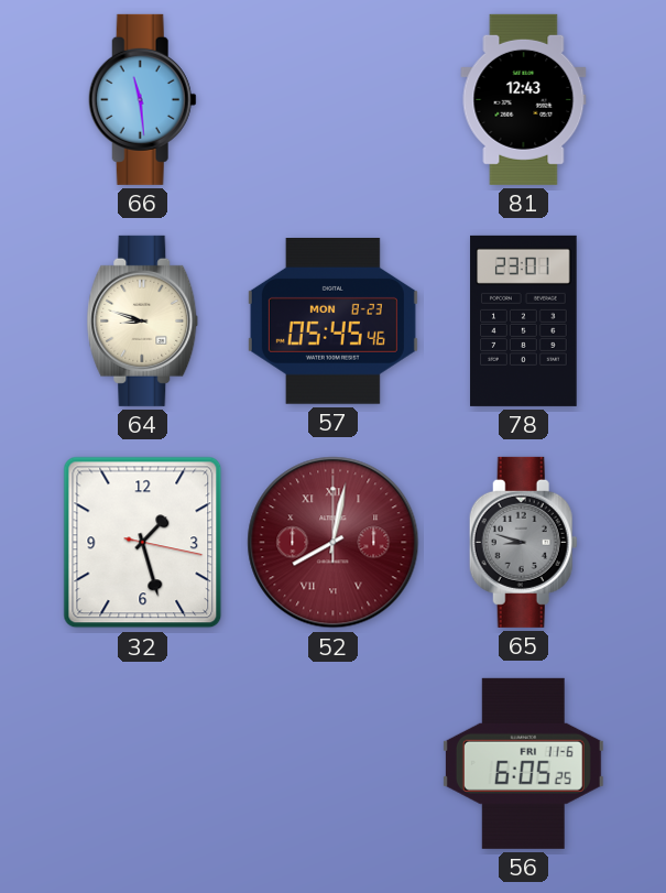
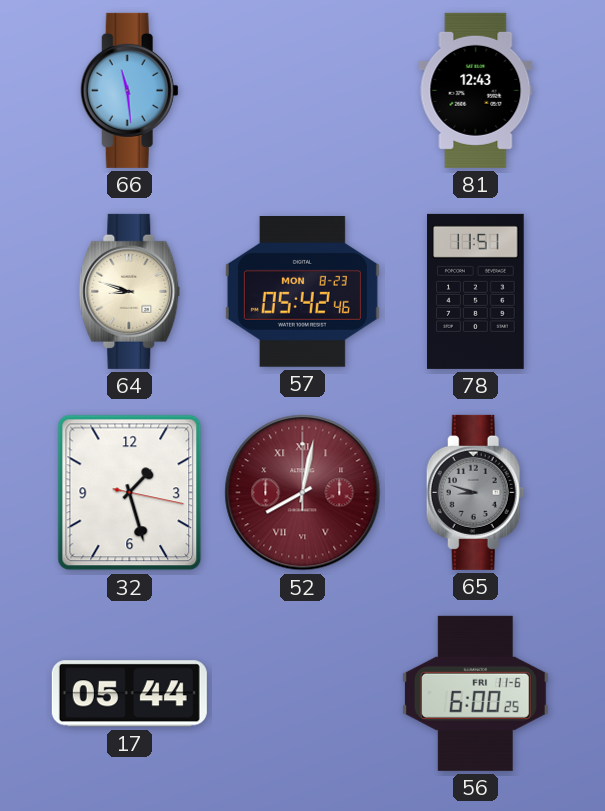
57: 05:45 -> 05:42 (302, 292)
78: 23:01 -> 11:51 (476, 291)
17: none -> 05:44 (129, 694)
56: 6:05 -> 6:00 (475, 693)
